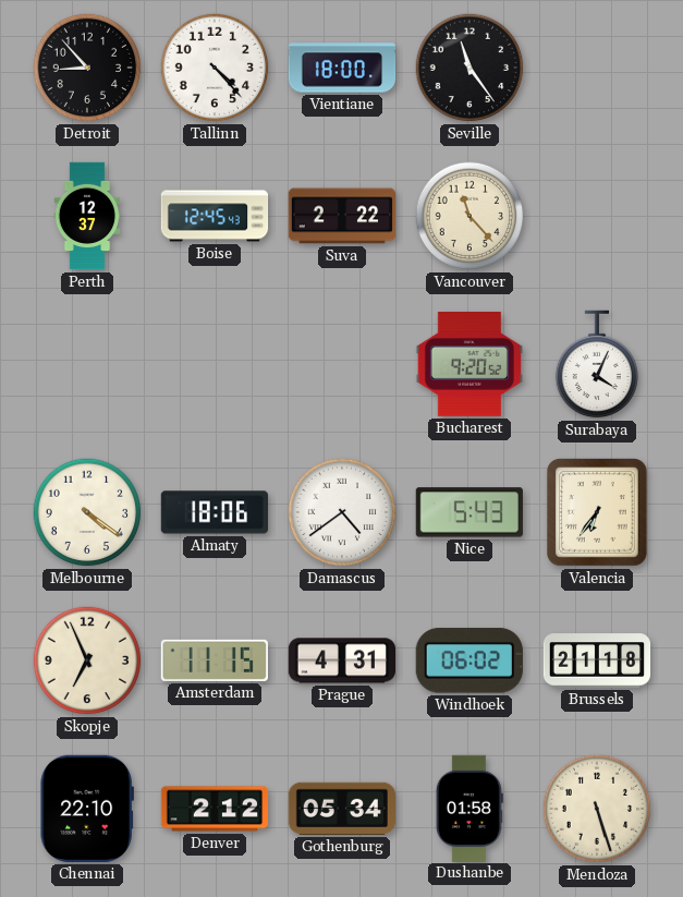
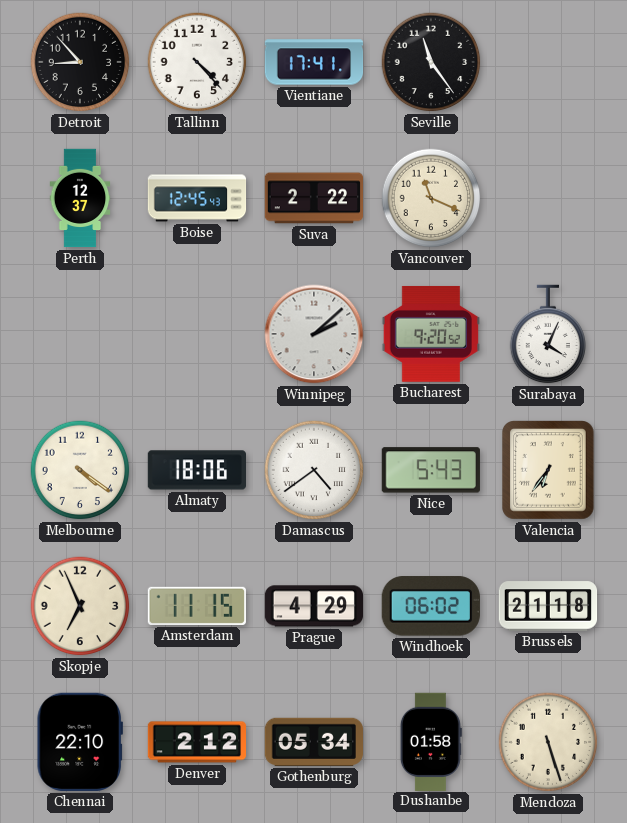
Vientiane: 18:00 -> 17:41 (314, 62)
Vancouver: 11:23 -> 11:19 (431, 198)
Winnipeg: none -> 2:08 (314, 334)
Prague: 4:31 -> 4:29 (313, 606)
